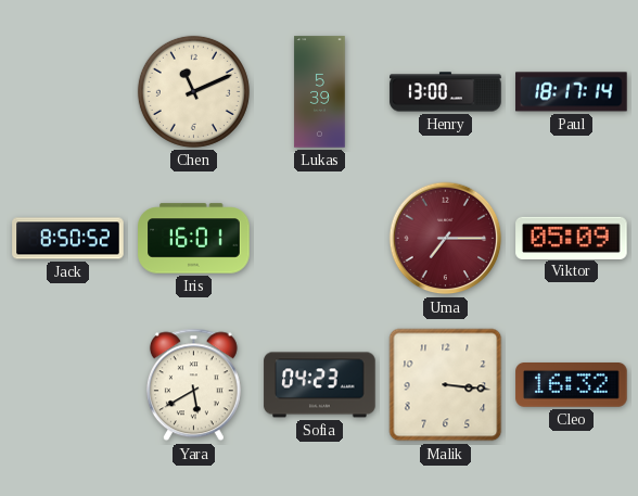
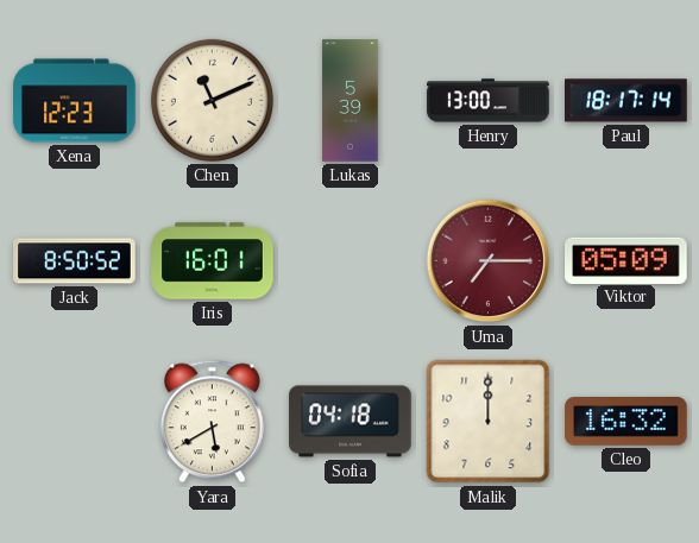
Xena: none -> 12:23 (75, 101)
Sofia: 04:23 -> 04:18 (351, 422)
Malik: 3:16 -> 12:00 (489, 422)
